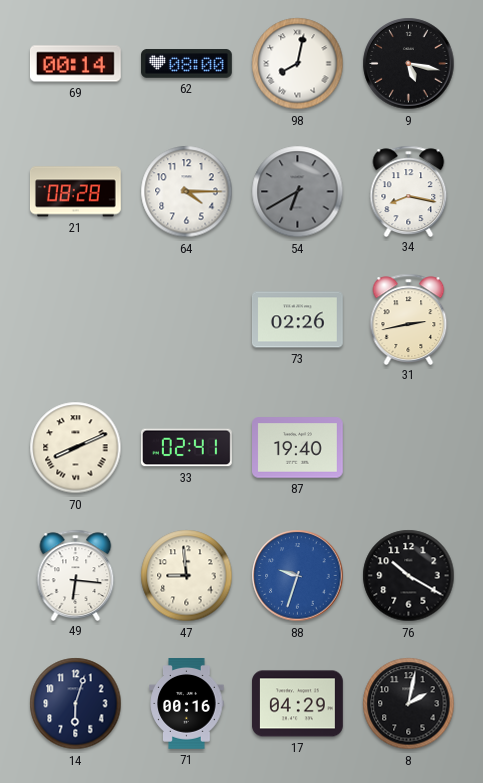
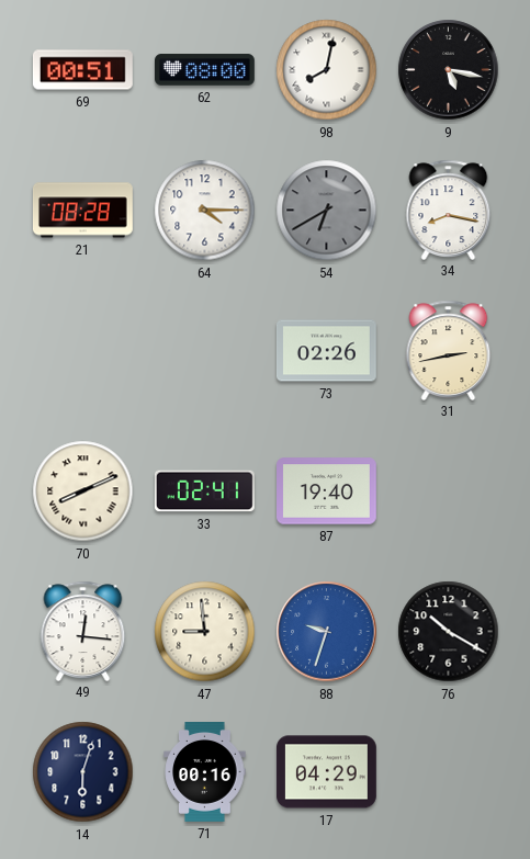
69: 00:14 -> 00:51 (82, 70)
49: 6:16 -> 12:16 (83, 631)
8: 2:02 -> none (409, 704)
